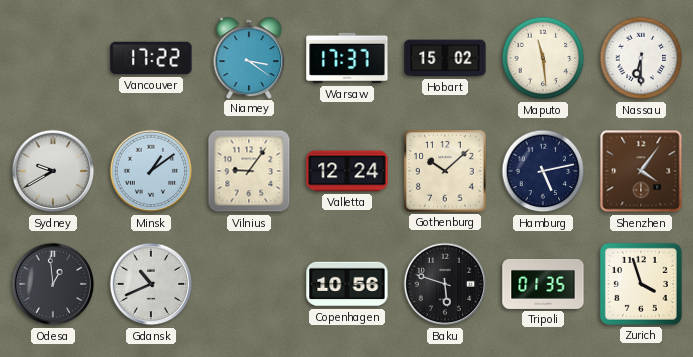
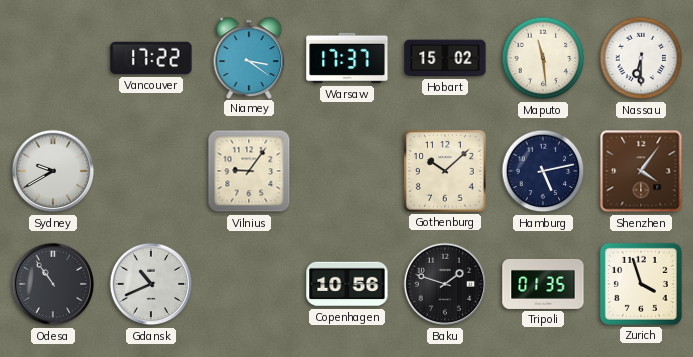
Minsk: 1:09 -> none (151, 171)
Valletta: 12:24 -> none (347, 171)
Odesa: 12:59 -> 10:54 (53, 284)
Baku: 5:48 -> 1:48 (445, 284)
